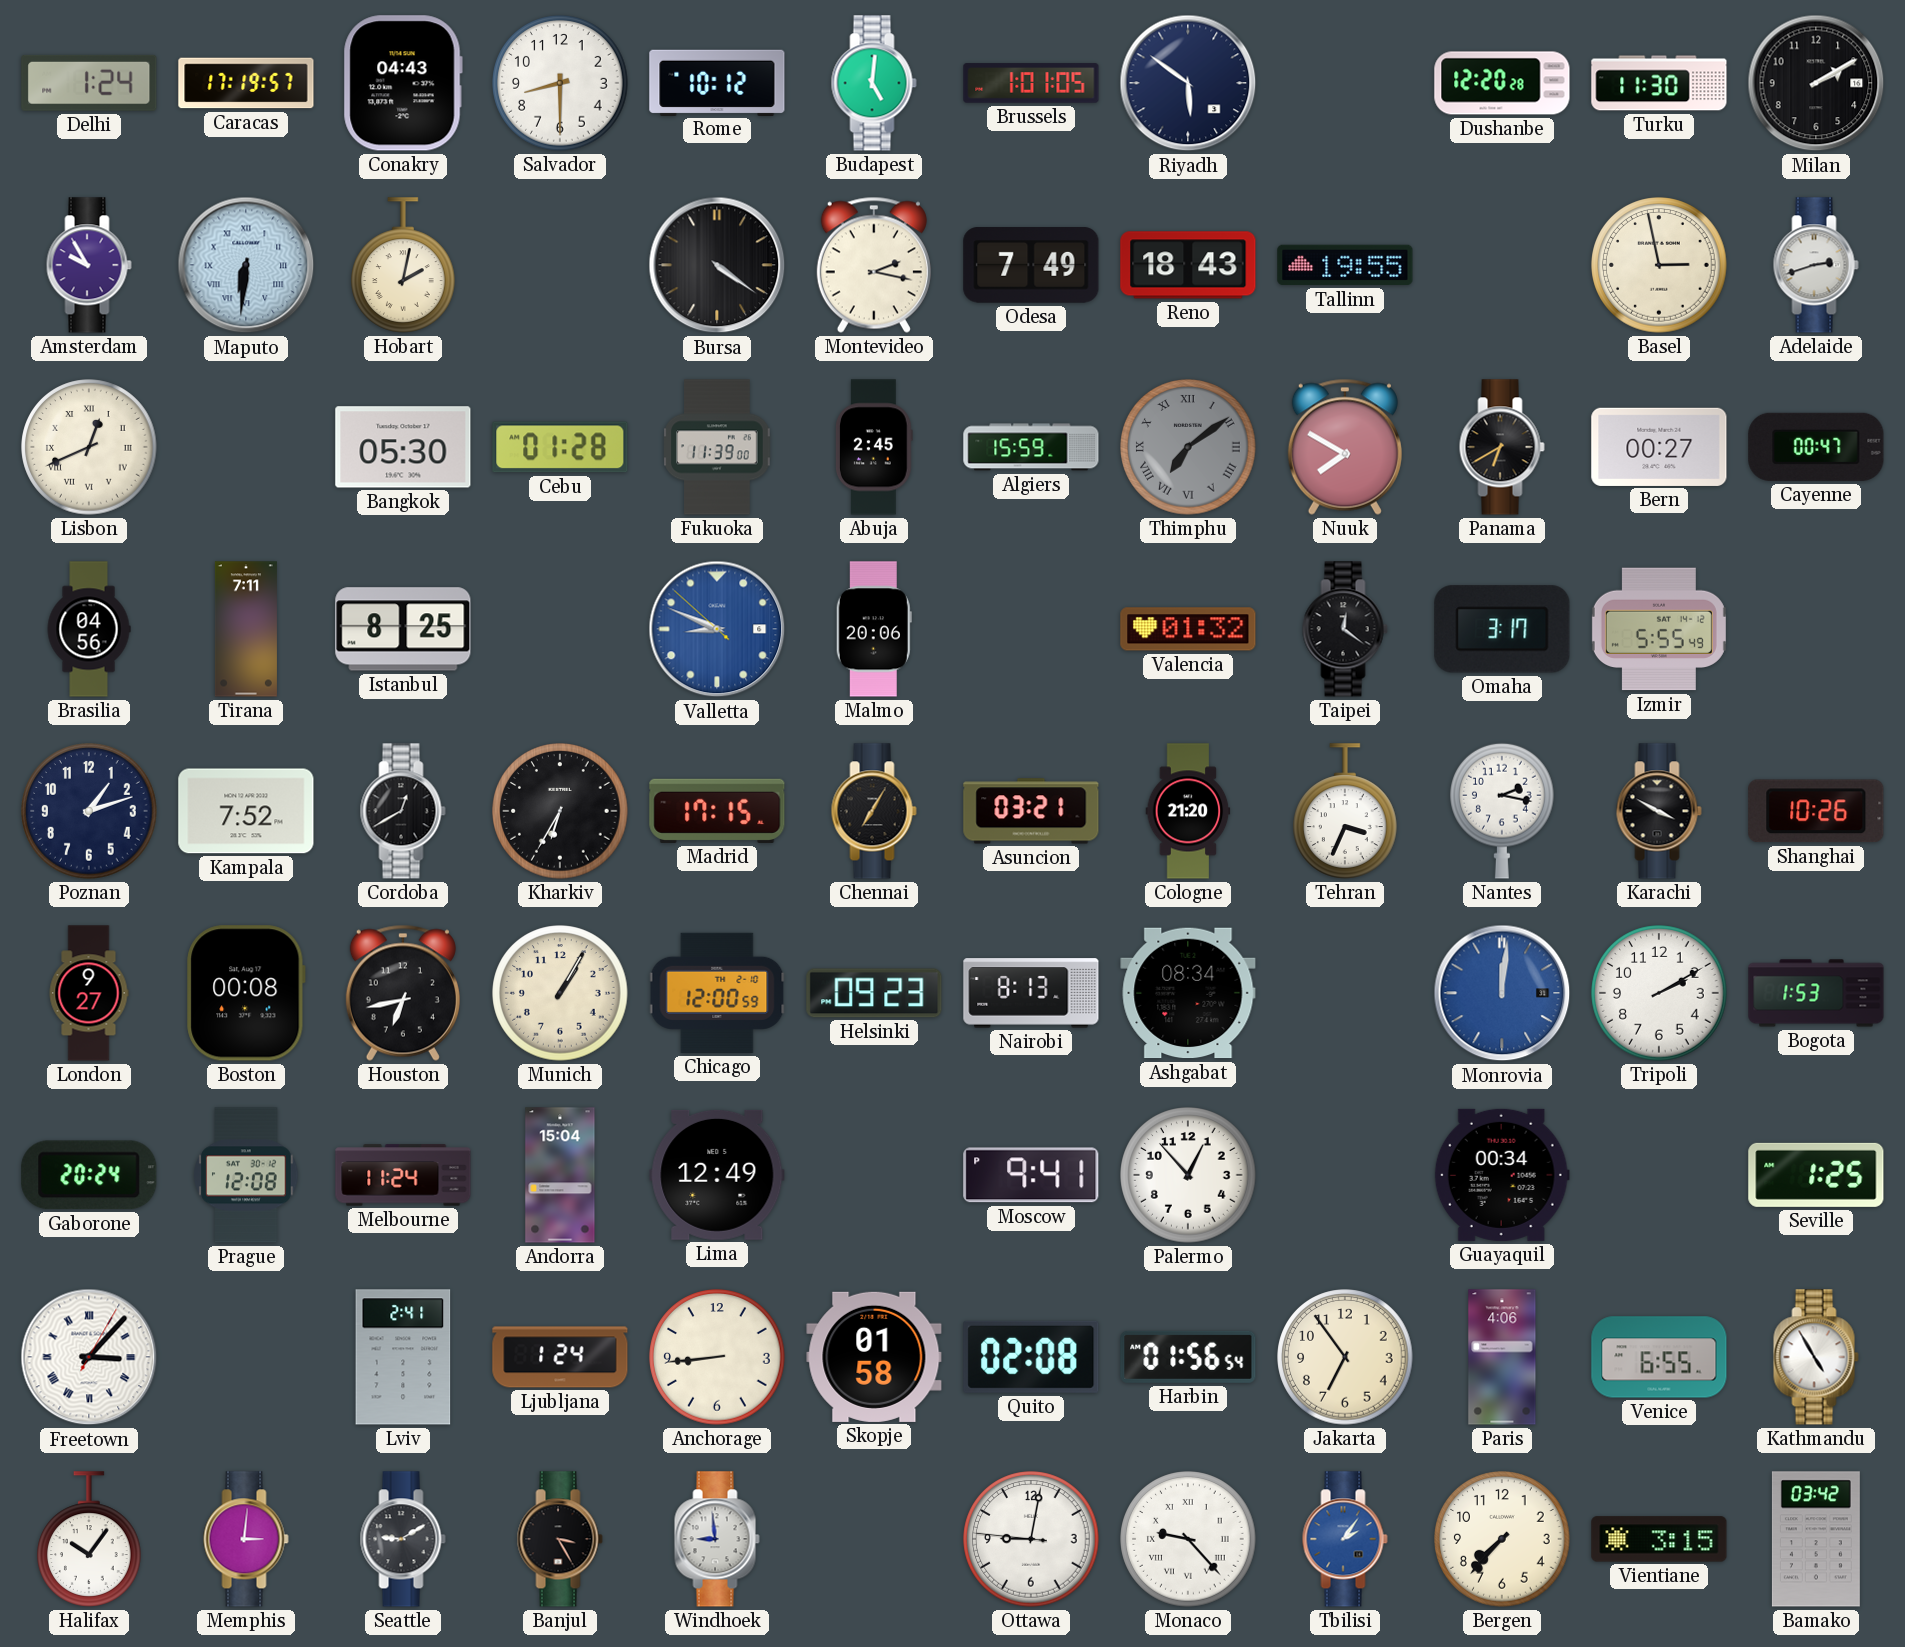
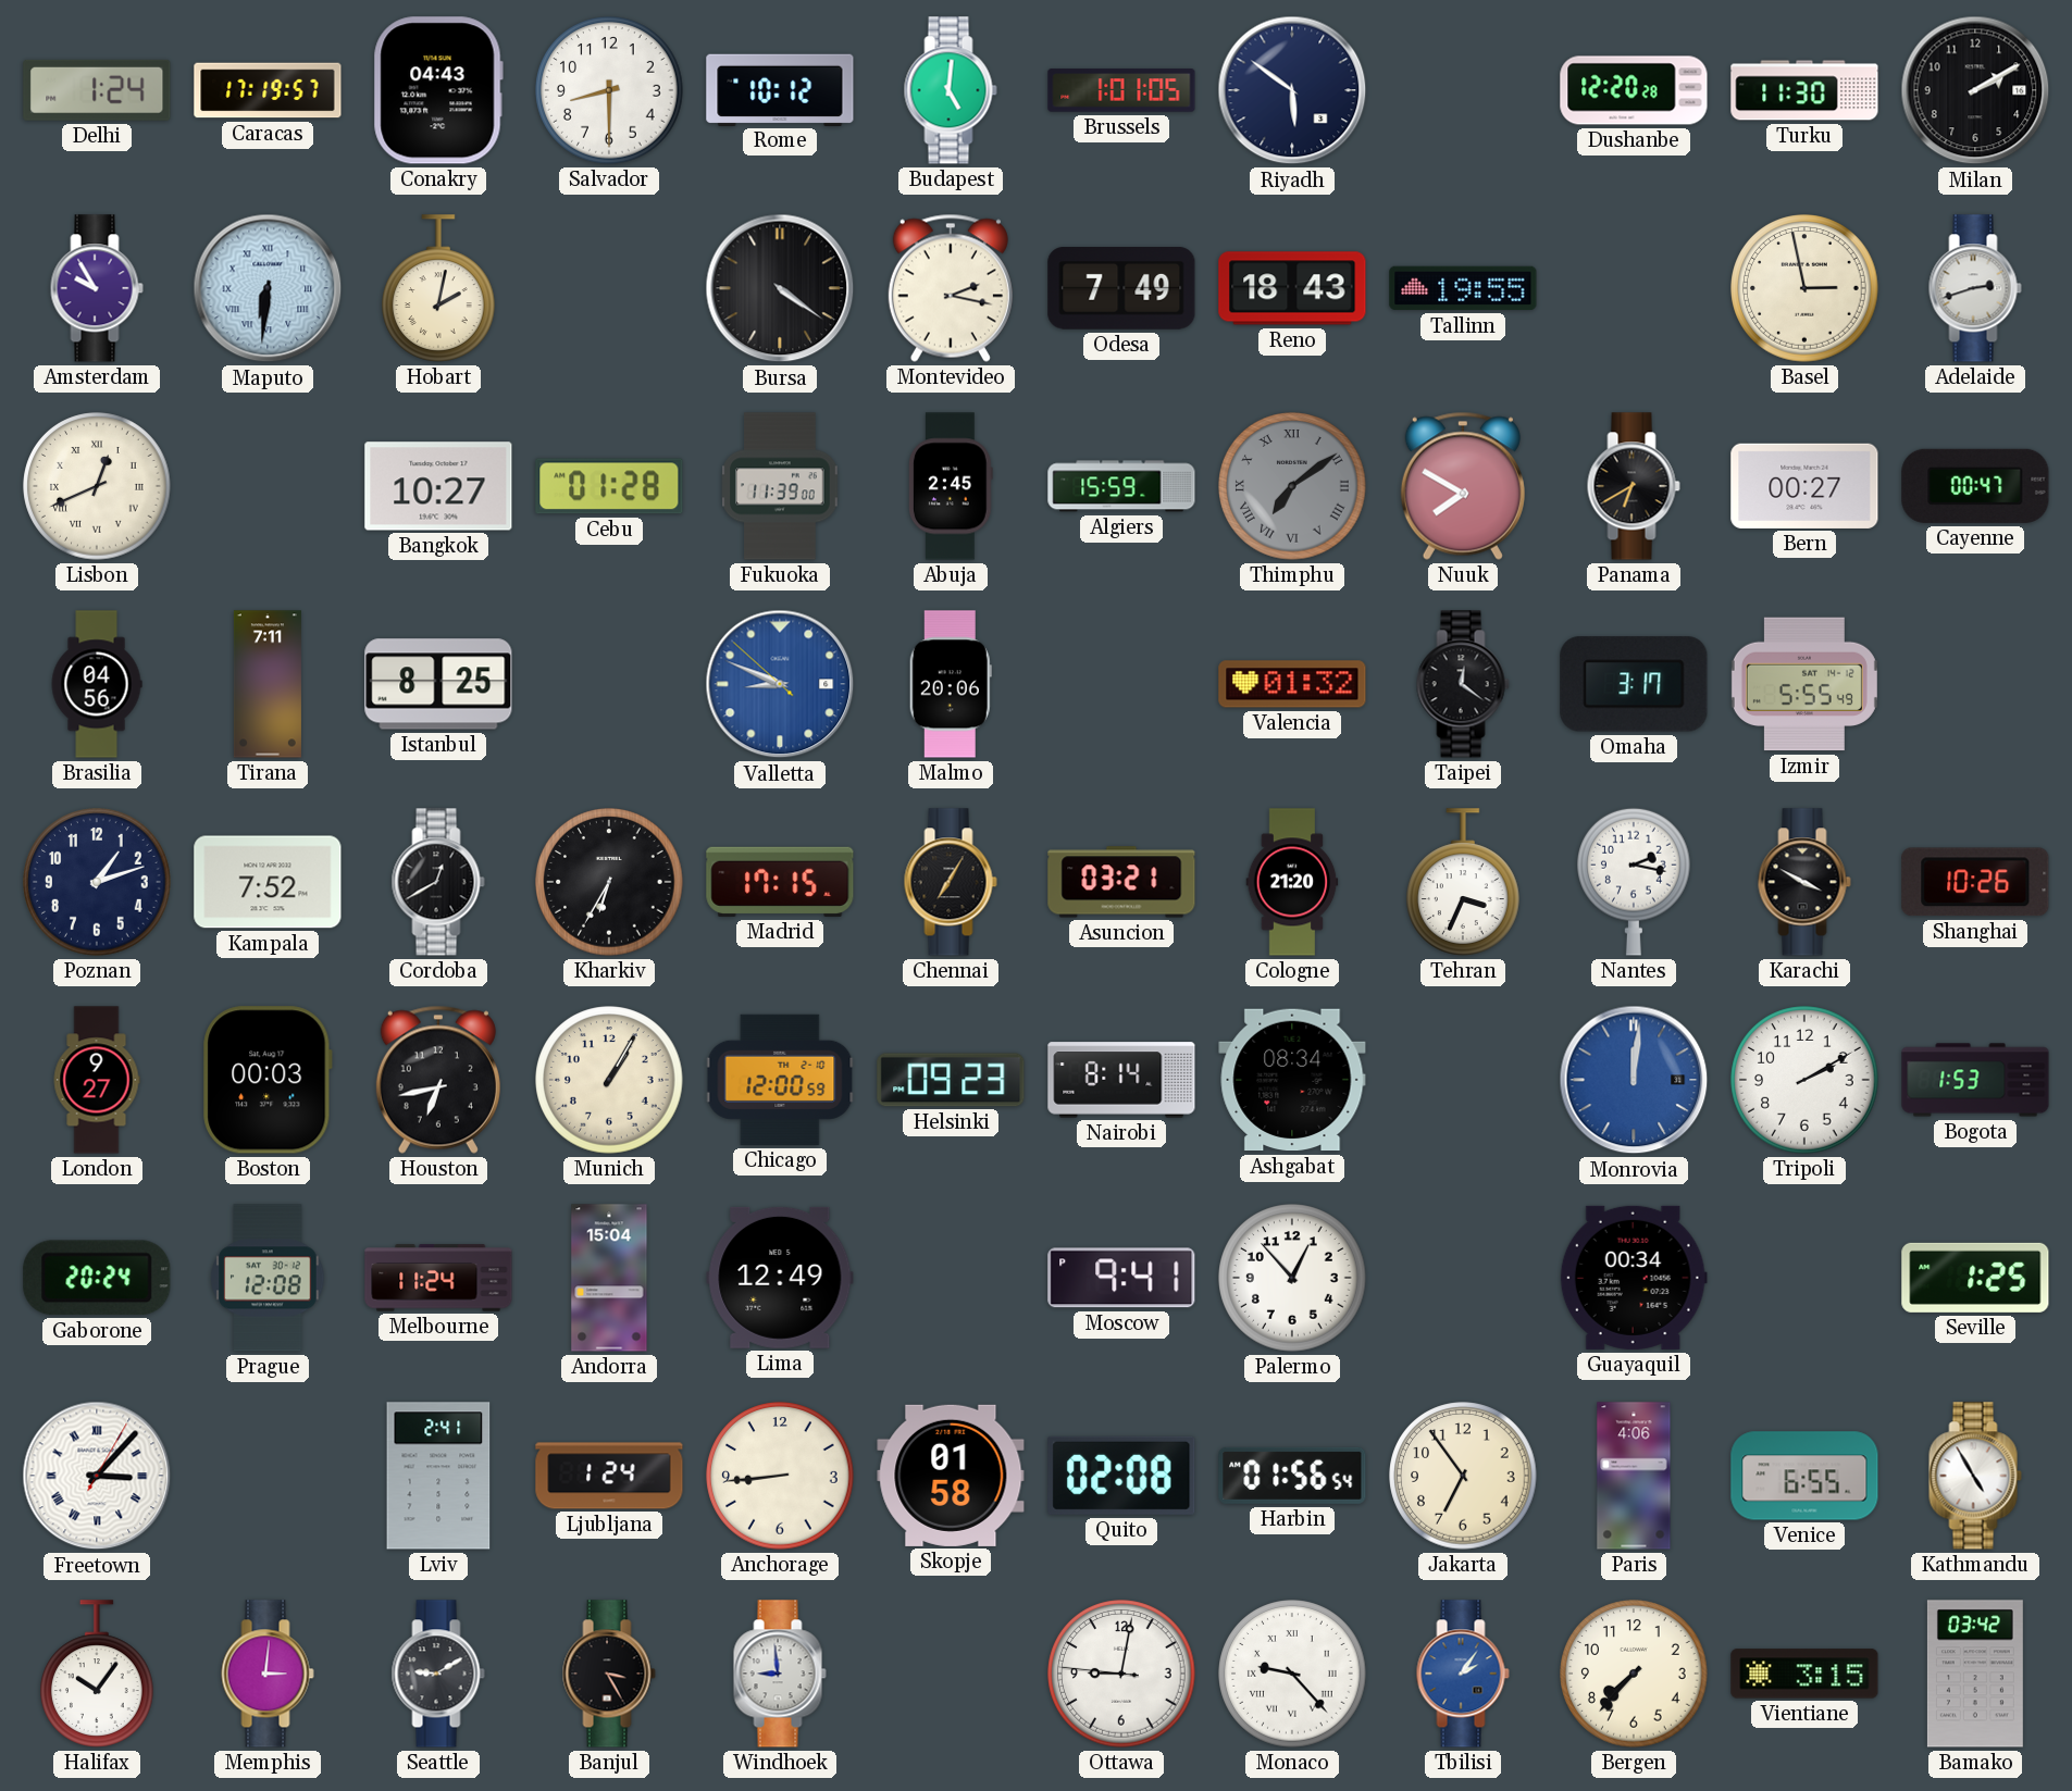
Bangkok: 05:30 -> 10:27 (438, 486)
Boston: 00:08 -> 00:03 (268, 1080)
Nairobi: 8:13 -> 8:14 (1121, 1080)
